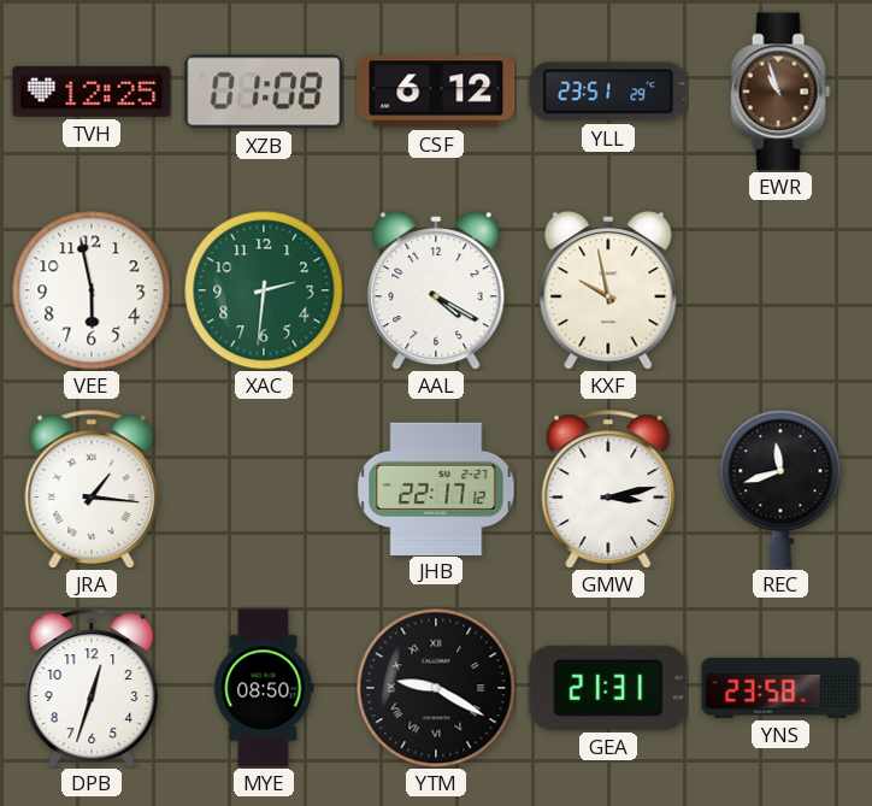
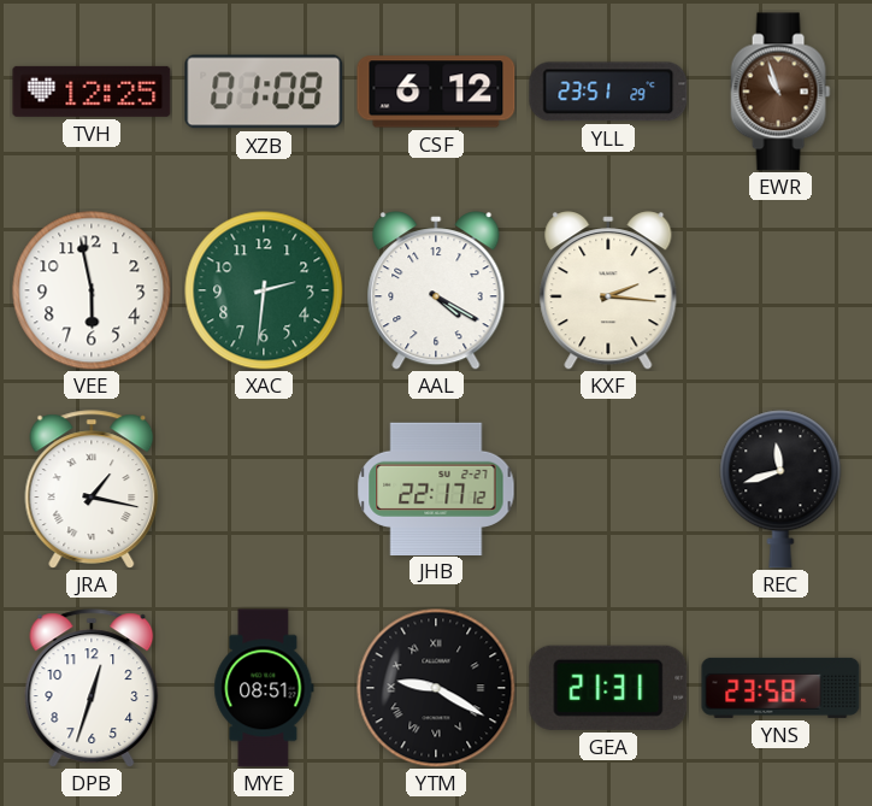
KXF: 9:58 -> 2:16 (608, 290)
JRA: 1:16 -> 1:17 (92, 489)
GMW: 3:13 -> none (608, 489)
MYE: 08:50 -> 08:51 (264, 688)
